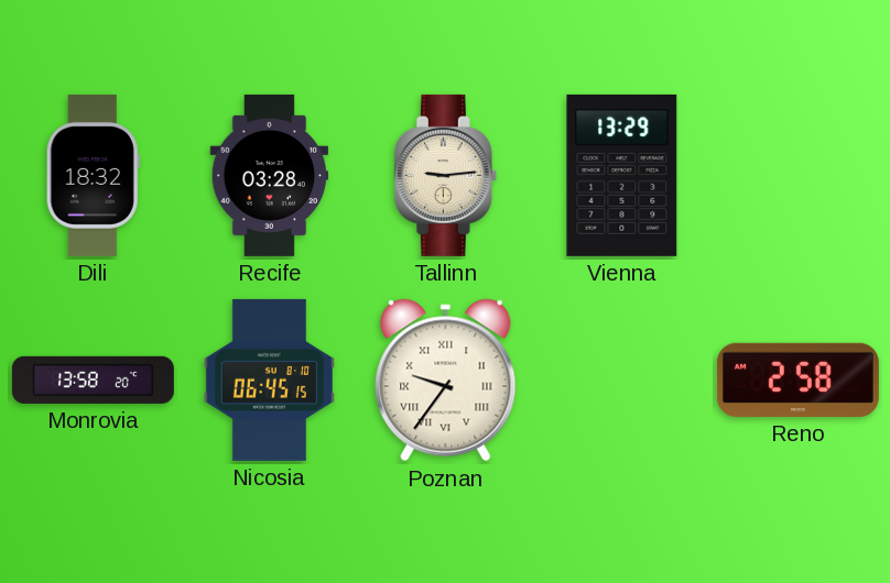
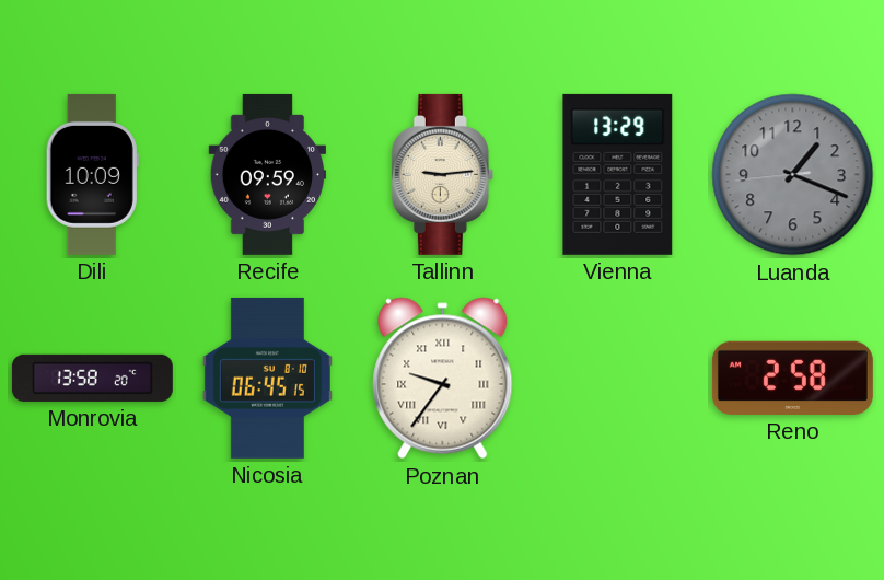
Dili: 18:32 -> 10:09 (92, 174)
Recife: 03:28 -> 09:59 (268, 174)
Luanda: none -> 1:18 (793, 175)
